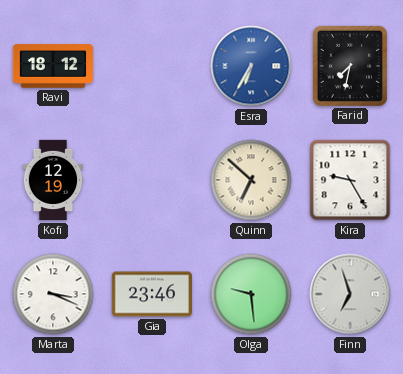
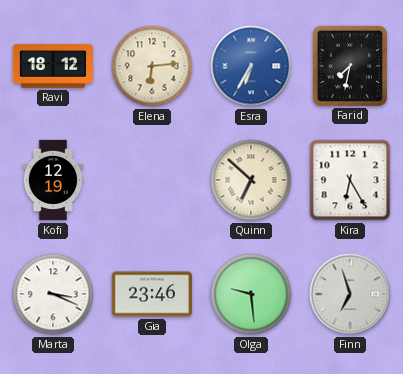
Elena: none -> 6:14 (152, 66)
Kira: 9:25 -> 6:25 (350, 180)
